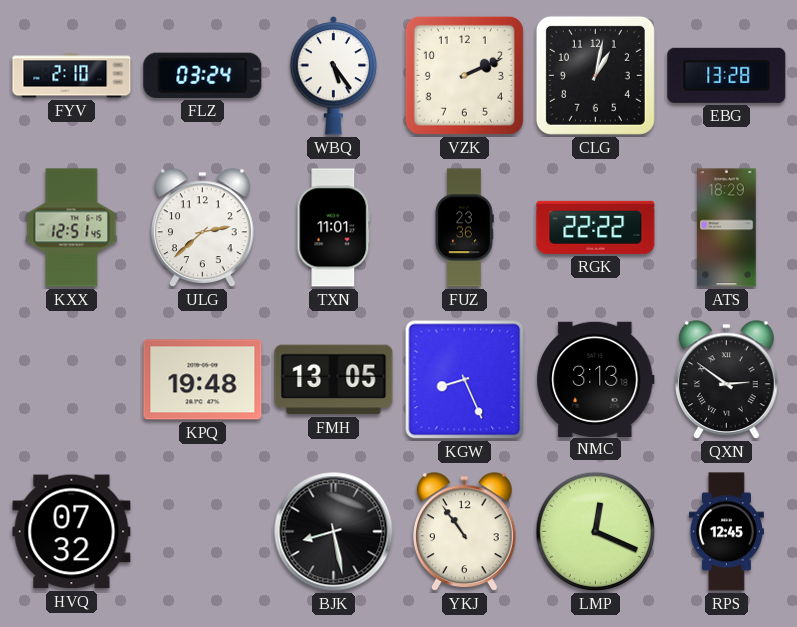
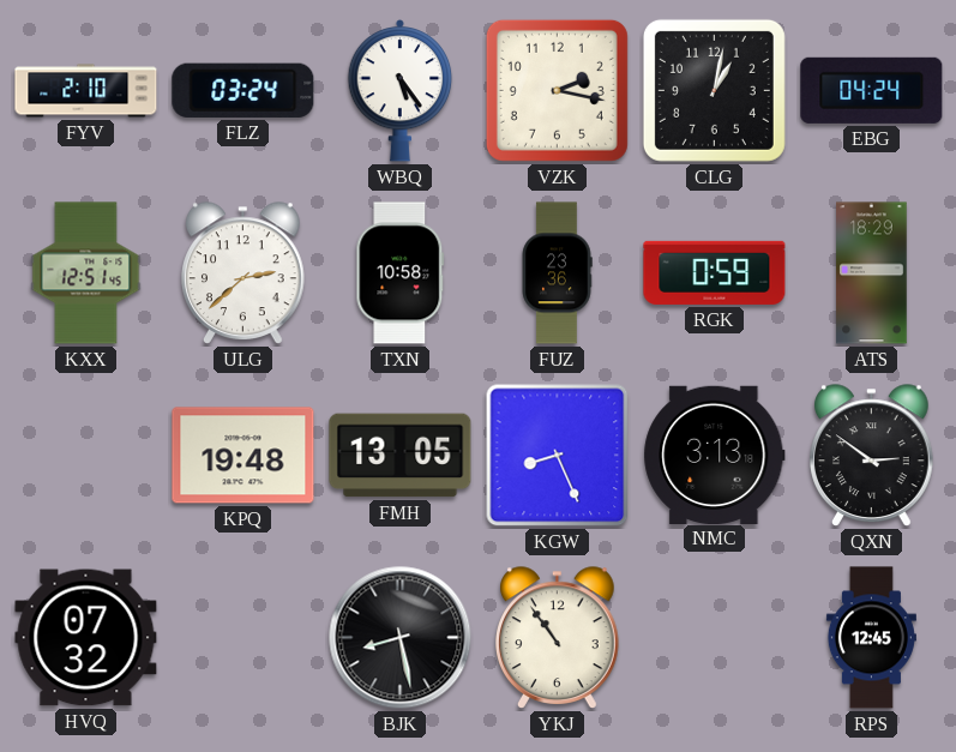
VZK: 2:11 -> 2:17 (557, 90)
EBG: 13:28 -> 04:24 (872, 90)
TXN: 11:01 -> 10:58 (401, 273)
RGK: 22:22 -> 0:59 (715, 272)
LMP: 12:19 -> none (596, 532)
